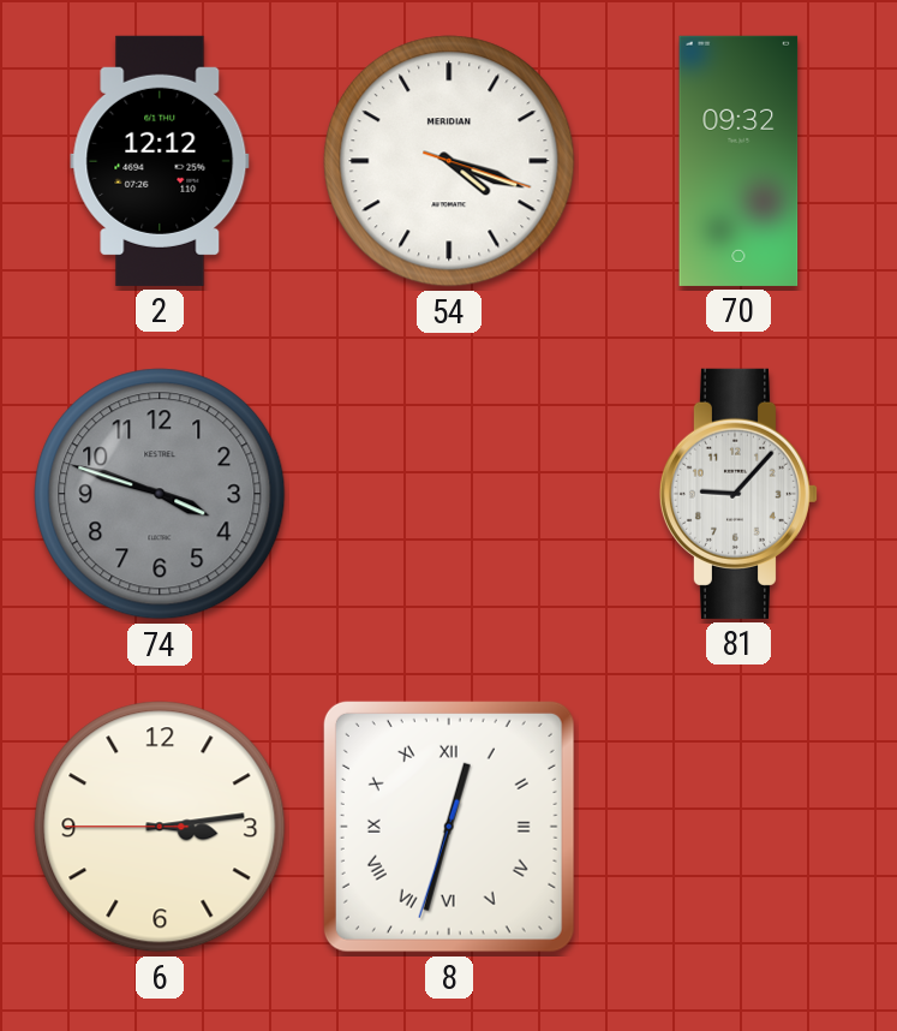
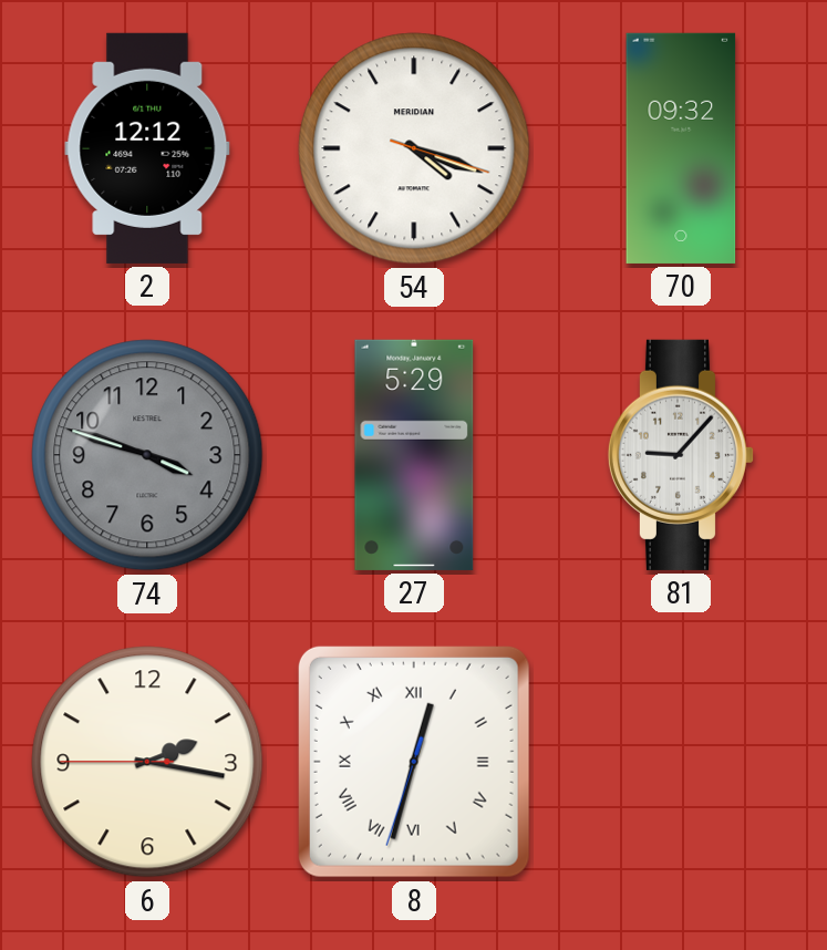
27: none -> 5:29 (414, 455)
6: 3:13 -> 2:16 (147, 762)
